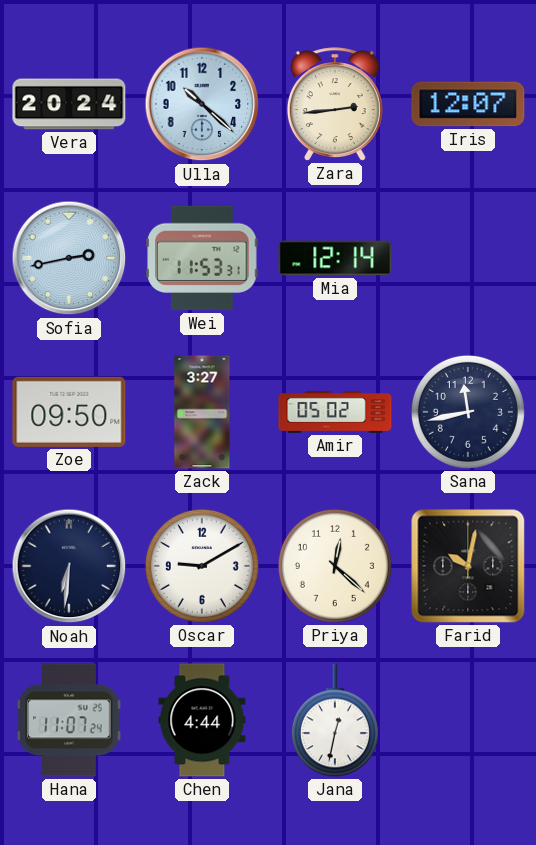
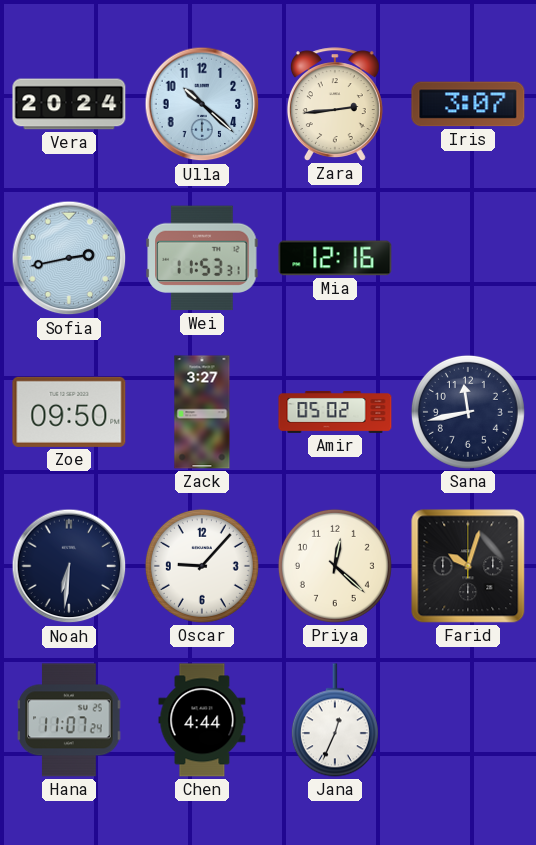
Iris: 12:07 -> 3:07 (468, 104)
Mia: 12:14 -> 12:16 (335, 258)
Oscar: 9:10 -> 9:07 (202, 566)
Farid: 10:02 -> 10:03 (468, 566)
Jana: 12:32 -> 12:34 (335, 720)
